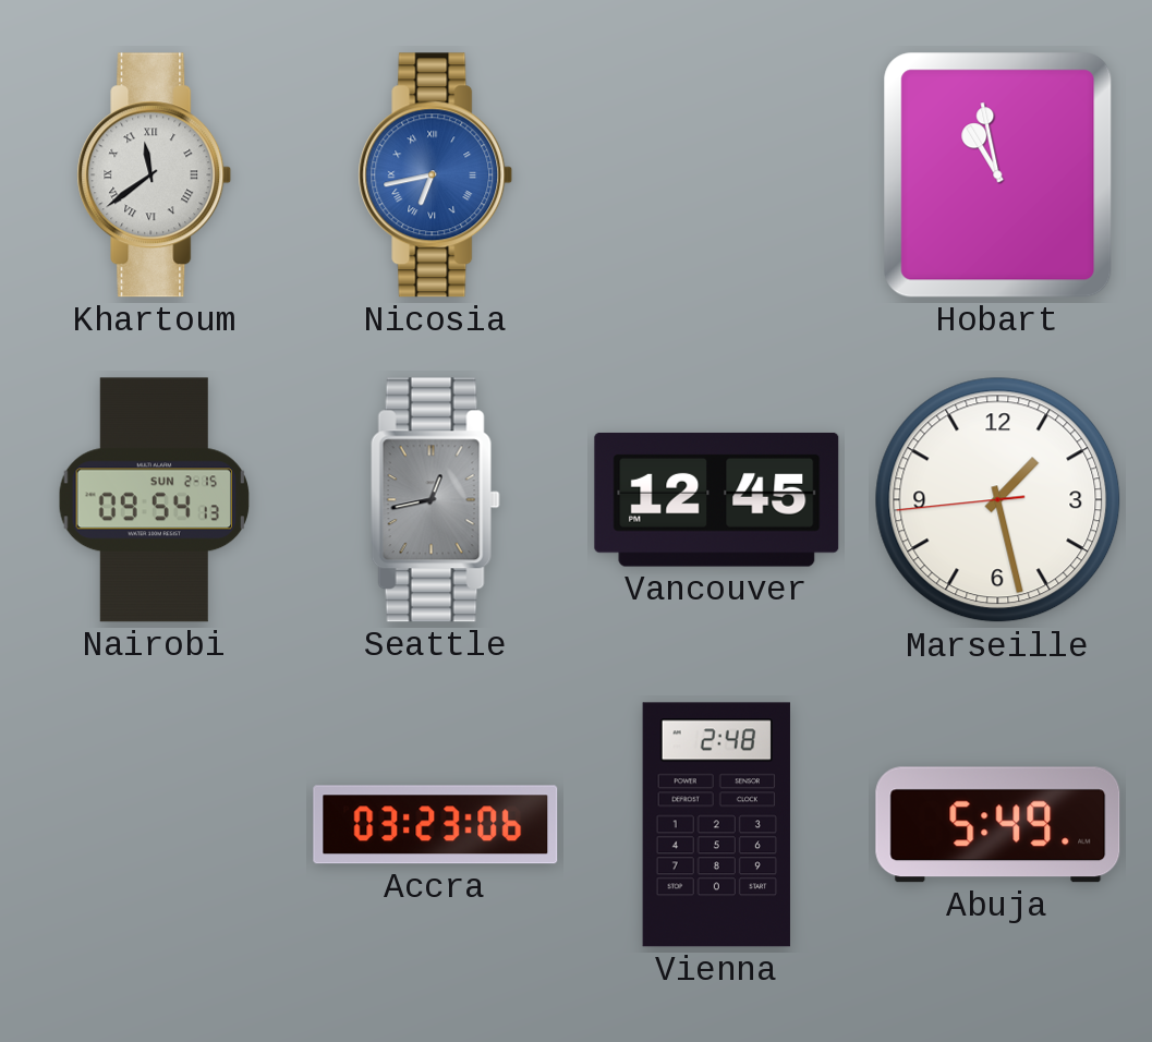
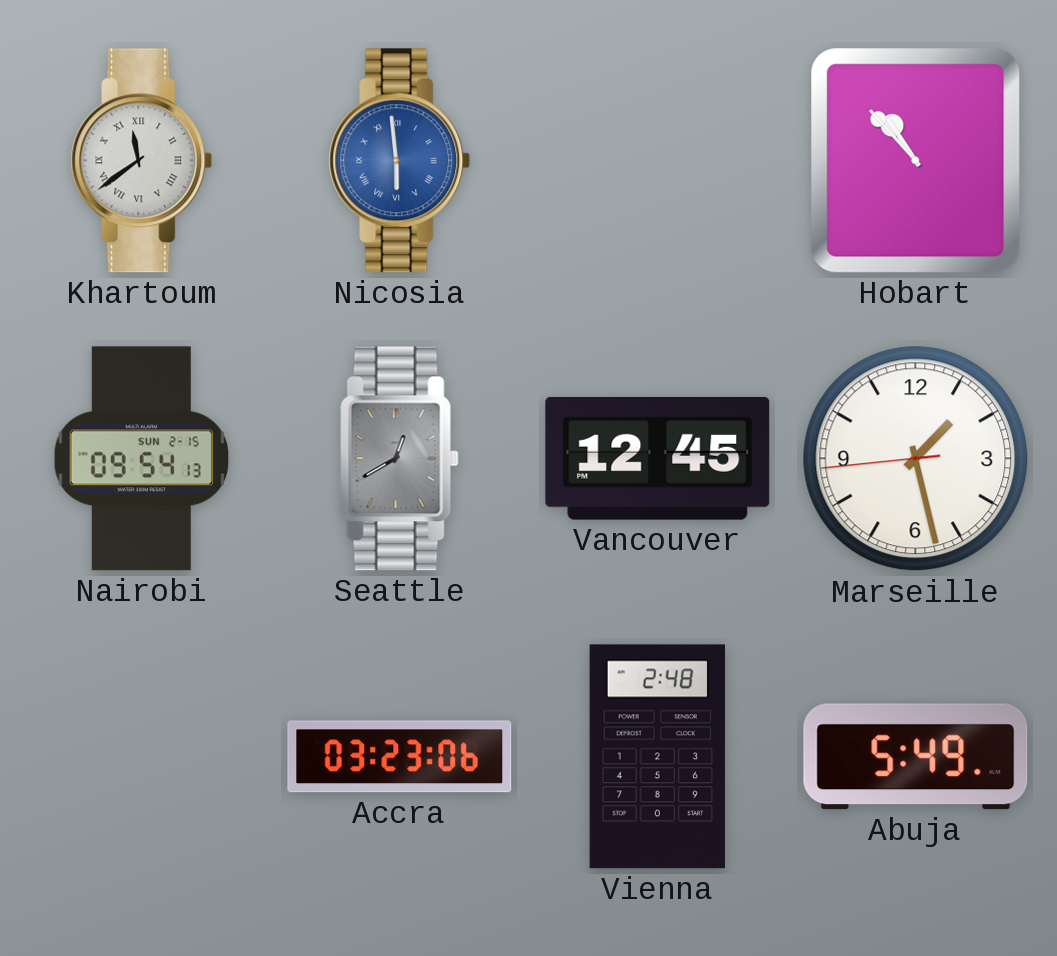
Nicosia: 6:43 -> 5:59 (400, 161)
Hobart: 10:58 -> 10:53 (916, 161)
Seattle: 12:43 -> 12:40 (399, 459)
